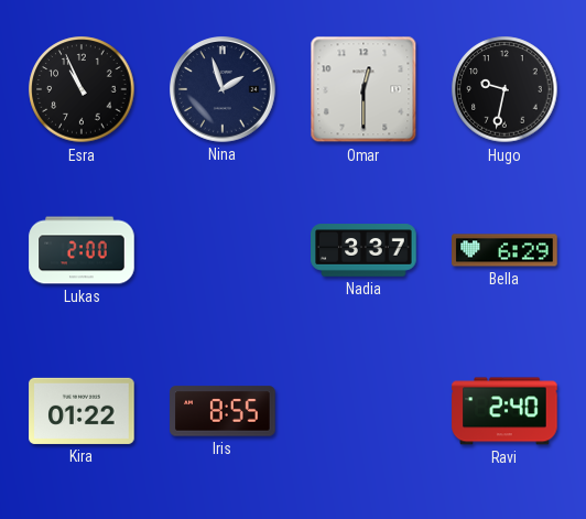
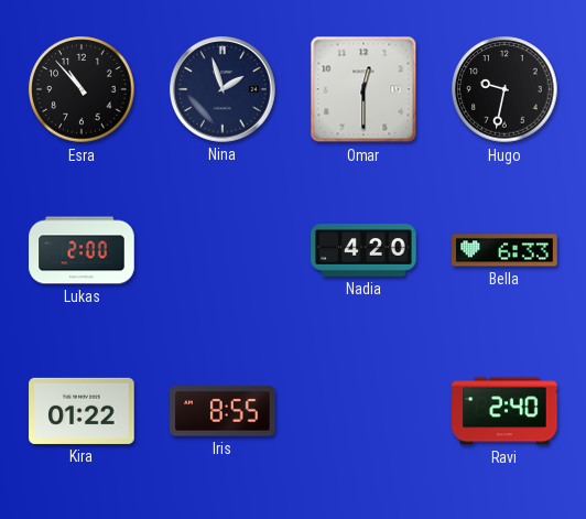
Esra: 10:56 -> 10:53 (82, 89)
Nadia: 3:37 -> 4:20 (363, 250)
Bella: 6:29 -> 6:33 (504, 250)
